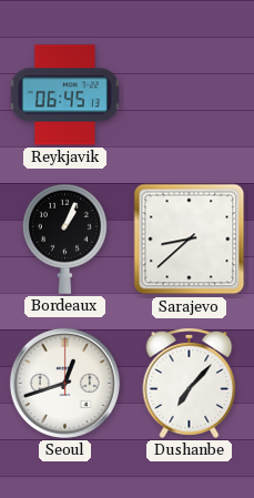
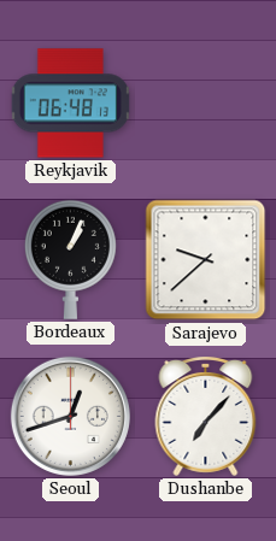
Reykjavik: 06:45 -> 06:48 (70, 104)
Sarajevo: 8:38 -> 9:38 (206, 260)
